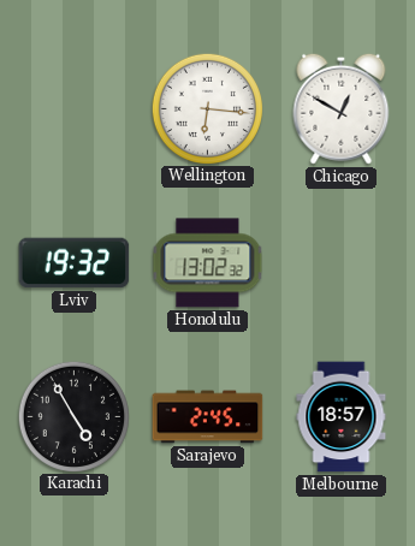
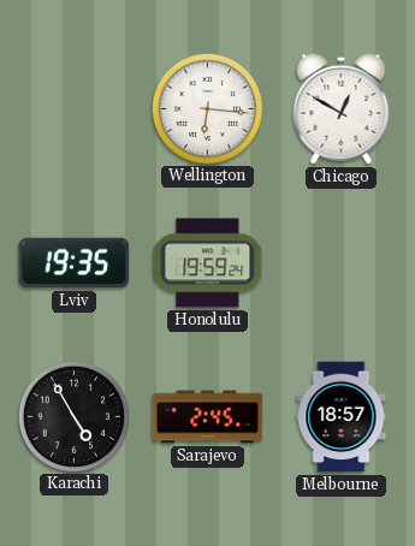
Lviv: 19:32 -> 19:35 (75, 263)
Honolulu: 13:02 -> 19:59 (208, 263)
